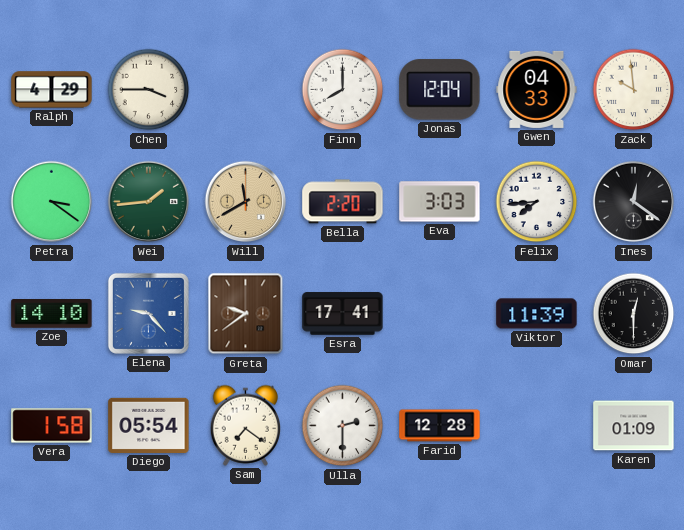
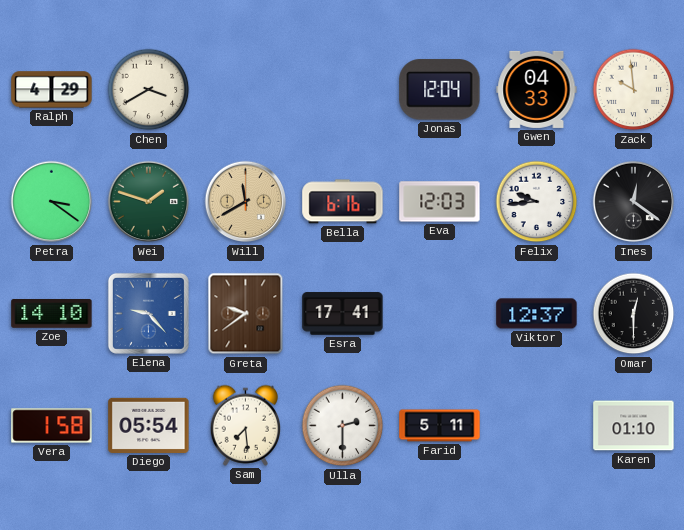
Chen: 3:45 -> 3:40 (149, 90)
Finn: 8:00 -> none (343, 90)
Wei: 1:44 -> 1:48 (149, 202)
Bella: 2:20 -> 6:16 (343, 202)
Eva: 3:03 -> 12:03 (440, 202)
Felix: 7:44 -> 9:44 (537, 202)
Viktor: 11:39 -> 12:37 (537, 314)
Sam: 7:21 -> 7:29 (245, 425)
Farid: 12:28 -> 5:11 (440, 426)
Karen: 01:09 -> 01:10 (634, 426)
